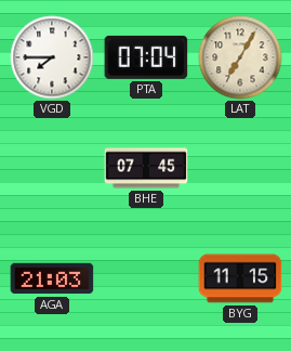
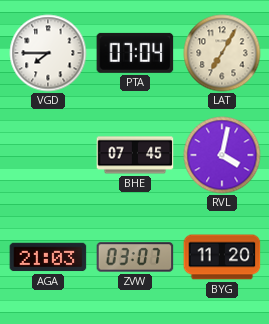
RVL: none -> 4:02 (222, 155)
ZVW: none -> 03:07 (135, 257)
BYG: 11:15 -> 11:20 (222, 257)
